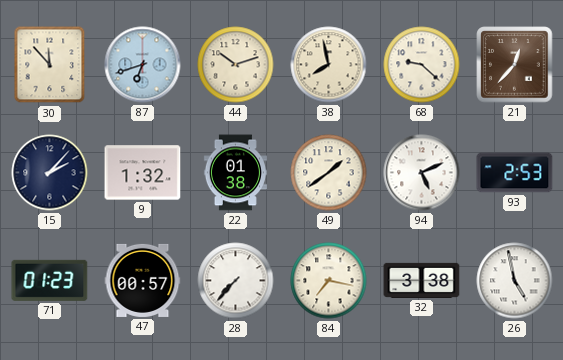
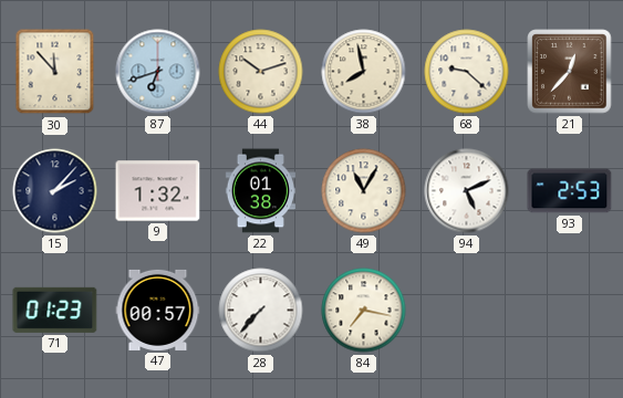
49: 1:39 -> 11:05 (364, 191)
32: 3:38 -> none (422, 280)
26: 4:58 -> none (515, 281)
